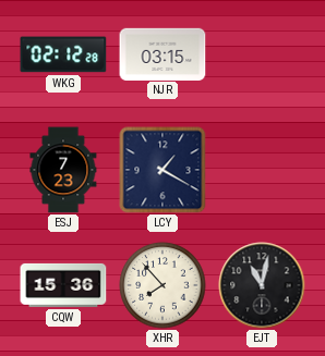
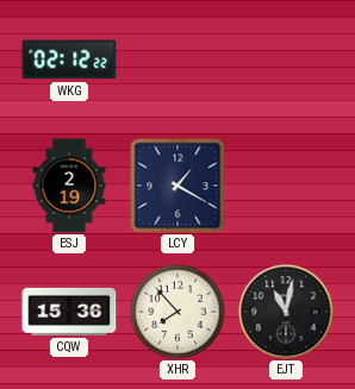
WKG: 02:12:28 -> 02:12:22 (69, 59)
NJR: 03:15 -> none (162, 53)
ESJ: 7:23 -> 2:19 (69, 186)
